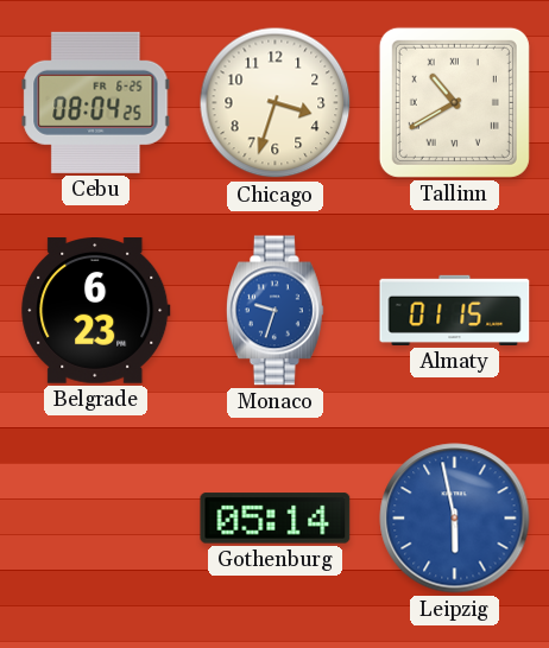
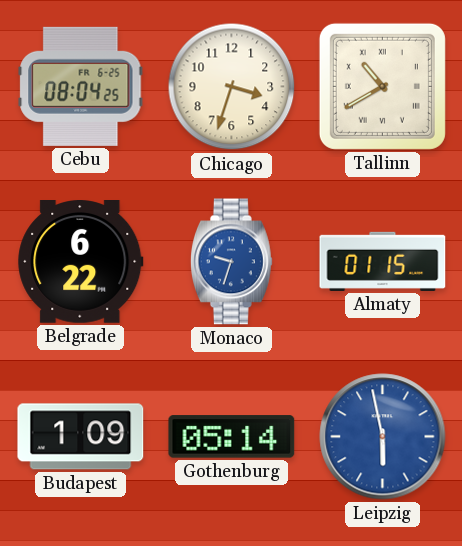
Belgrade: 6:23 -> 6:22 (81, 262)
Budapest: none -> 1:09 (81, 437)
